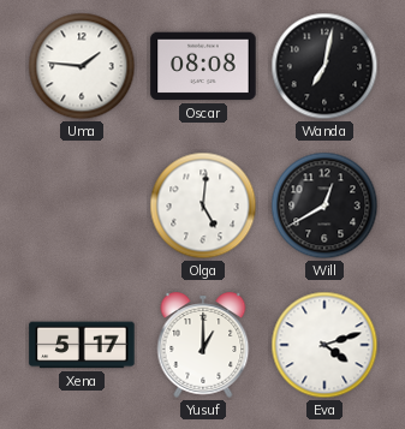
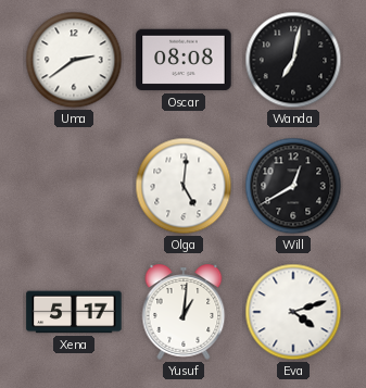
Uma: 1:46 -> 2:39 (74, 60)
Yusuf: 1:00 -> 1:01 (184, 312)
